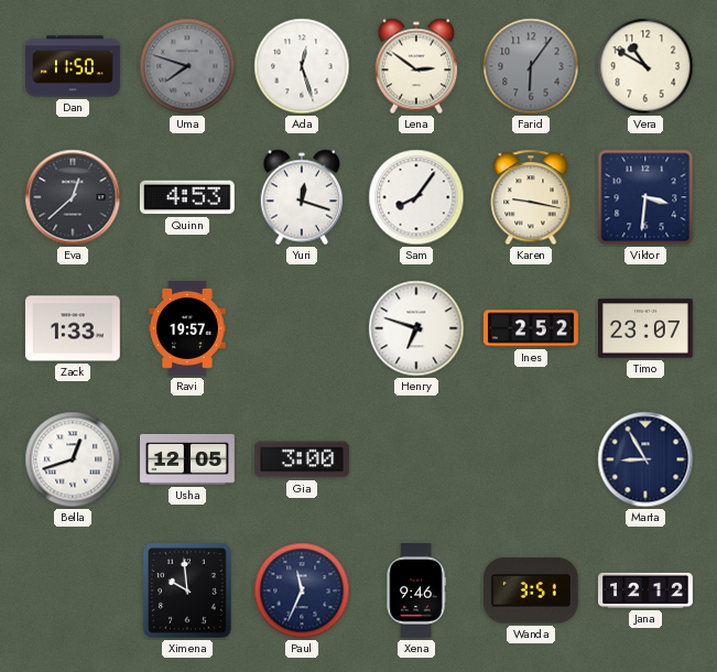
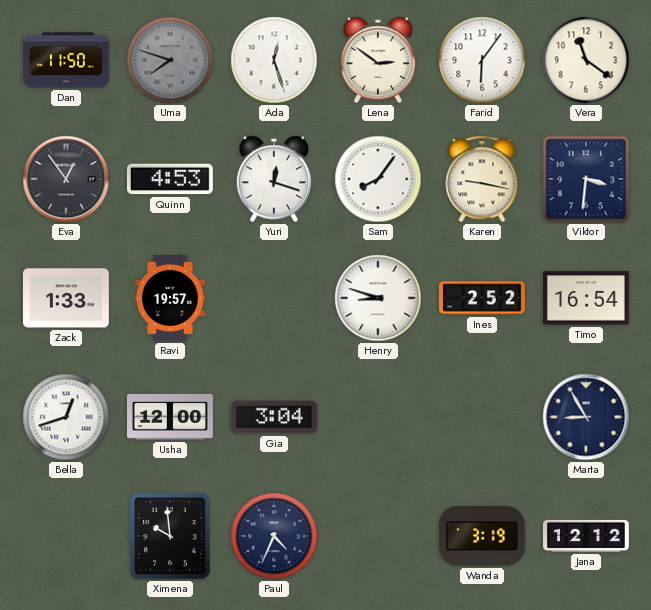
Farid dial: grey -> white (482, 60)
Vera: 10:50 -> 11:21 (586, 60)
Eva: 12:38 -> 12:54 (66, 179)
Henry: 6:48 -> 8:48 (378, 298)
Timo: 23:07 -> 16:54 (586, 298)
Usha: 12:05 -> 12:00 (171, 417)
Gia: 3:00 -> 3:04 (274, 417)
Paul: 11:34 -> 4:34 (274, 536)
Xena: 9:46 -> none (416, 592)
Wanda: 3:51 -> 3:19 (482, 536)
